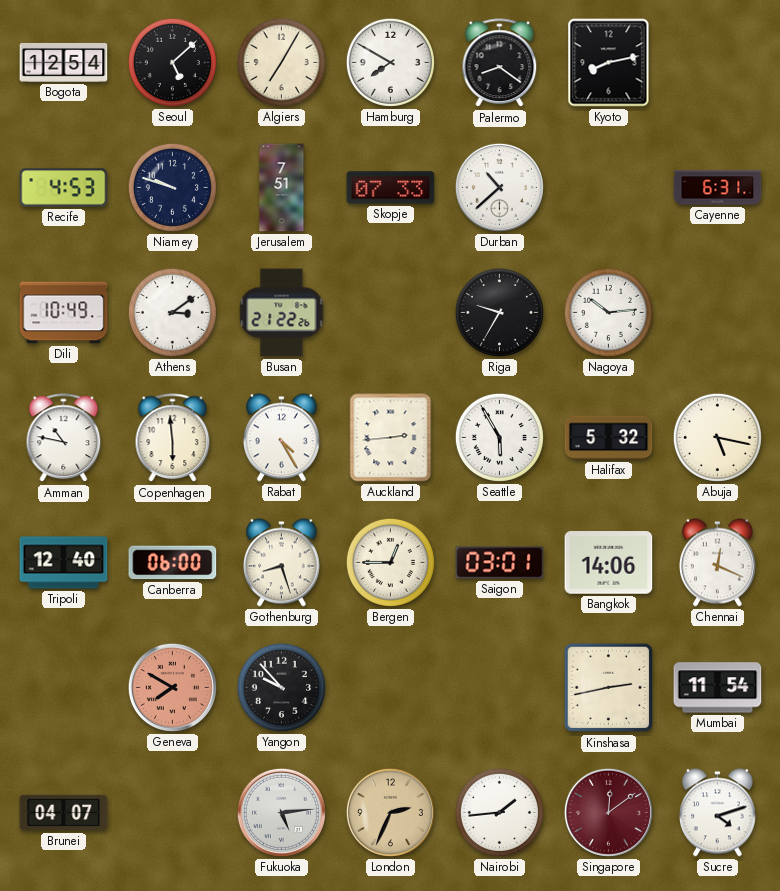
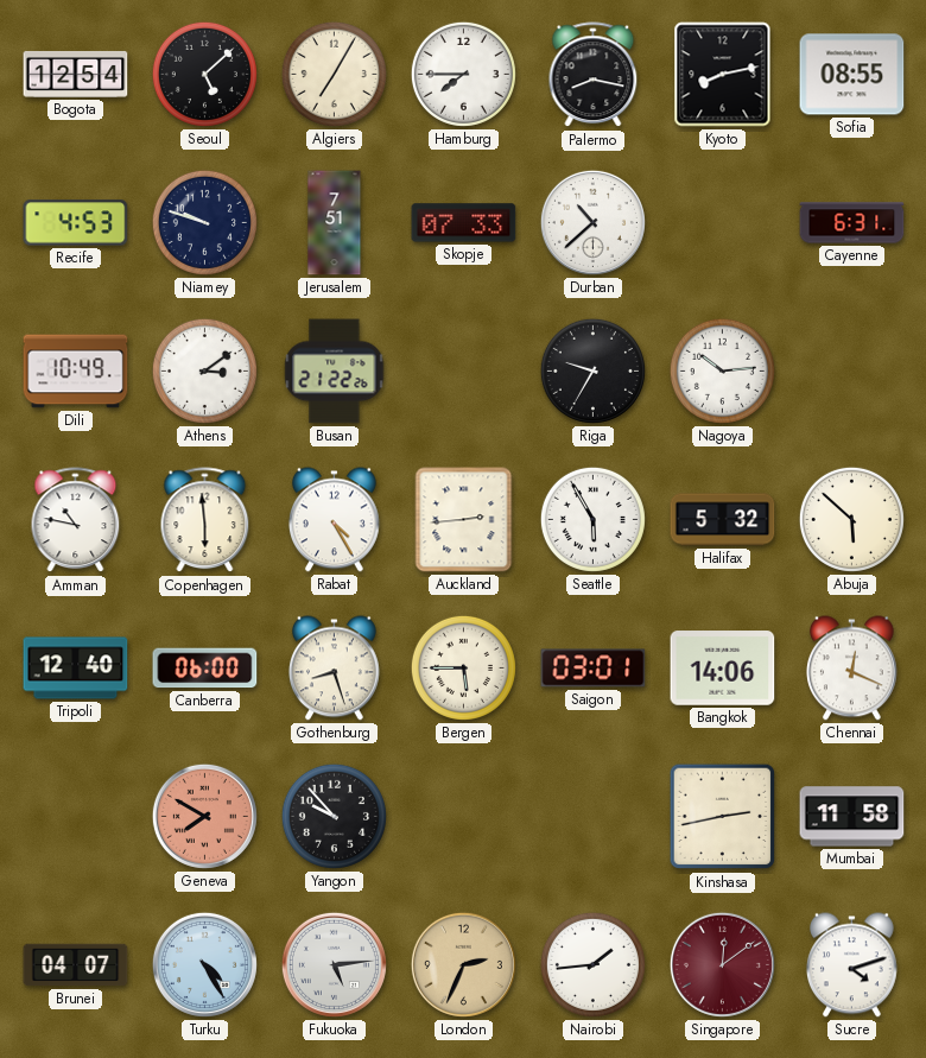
Hamburg: 7:50 -> 7:45 (463, 74)
Palermo: 8:21 -> 8:17 (594, 75)
Sofia: none -> 08:55 (852, 75)
Abuja: 5:17 -> 5:52 (851, 519)
Bergen: 12:45 -> 5:45 (463, 667)
Mumbai: 11:54 -> 11:58 (852, 817)
Turku: none -> 4:25 (204, 964)
